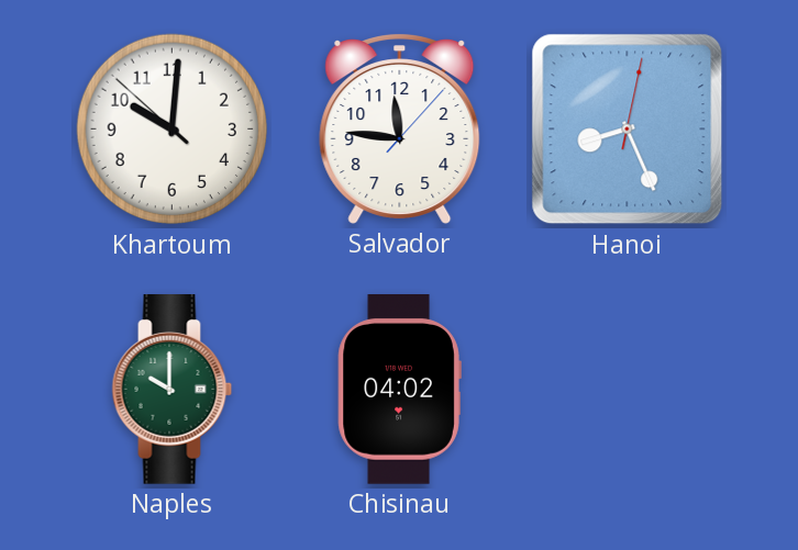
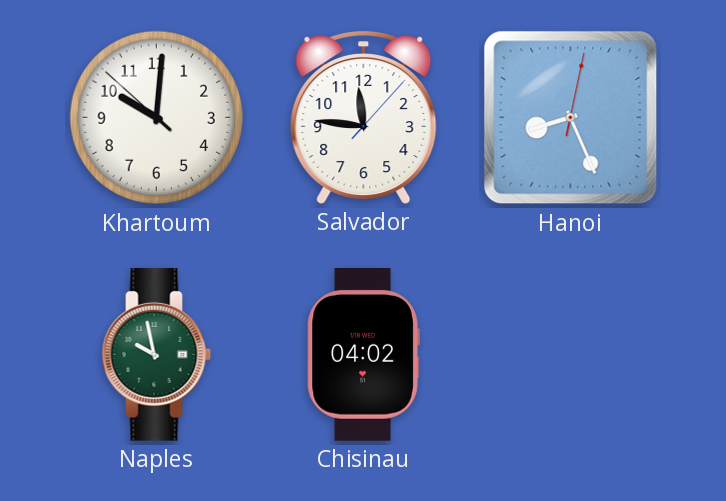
Naples: 10:00 -> 9:58 (157, 355)
